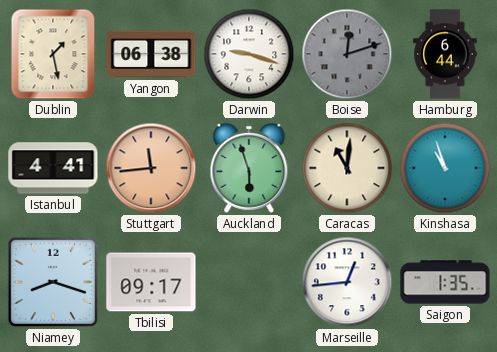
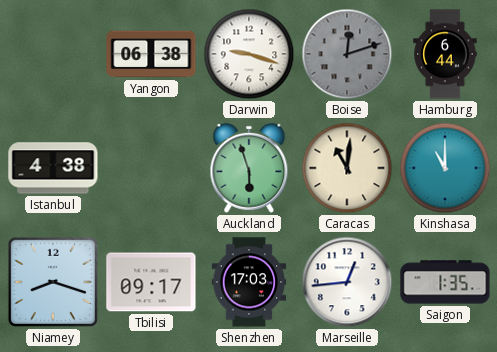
Dublin: 1:28 -> none (53, 54)
Istanbul: 4:41 -> 4:38 (53, 168)
Stuttgart: 11:44 -> none (151, 168)
Kinshasa: 10:57 -> 11:00 (445, 168)
Shenzhen: none -> 17:03 (249, 282)
